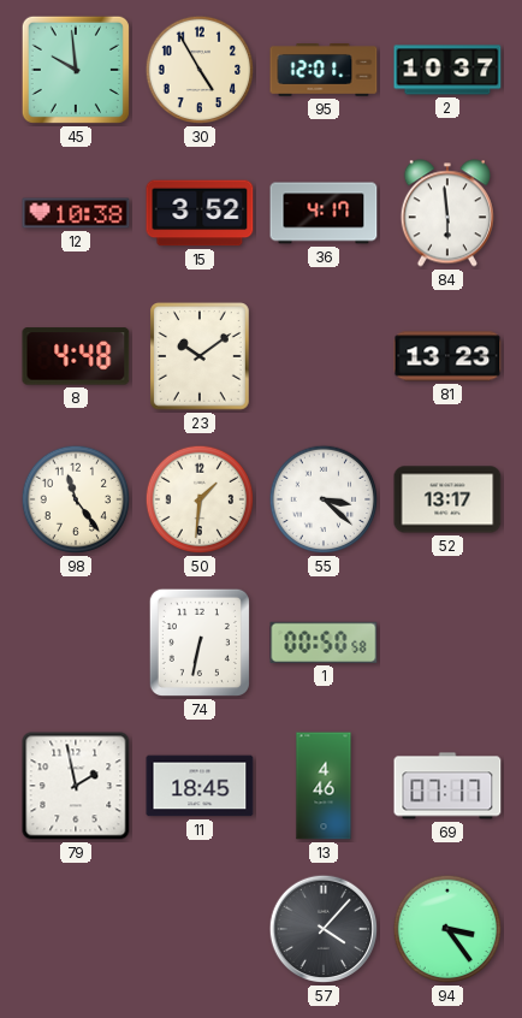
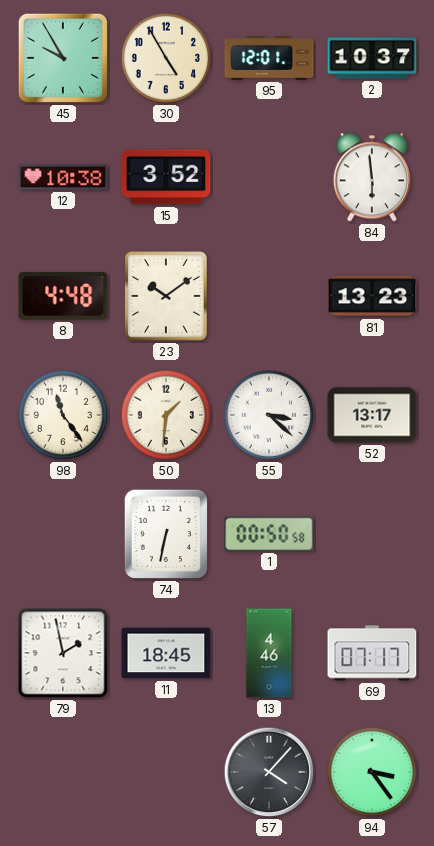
45: 9:59 -> 9:55 (63, 58)
36: 4:17 -> none (324, 213)
